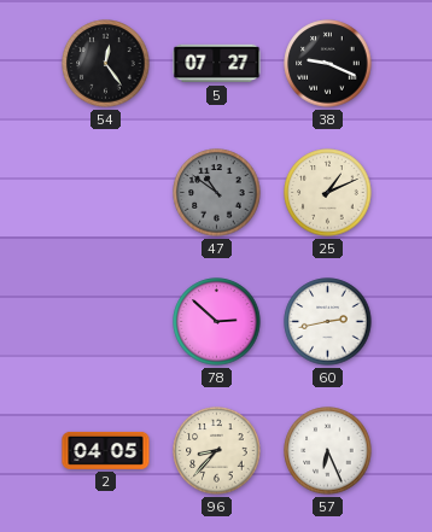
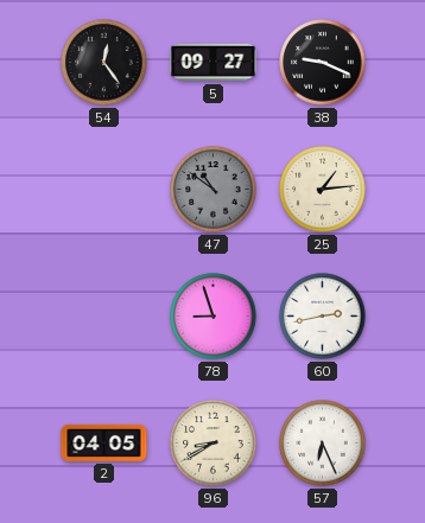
5: 07:27 -> 09:27 (214, 63)
25: 1:11 -> 1:14 (323, 190)
78: 2:52 -> 8:57 (214, 317)
96: 8:37 -> 8:40 (214, 444)
